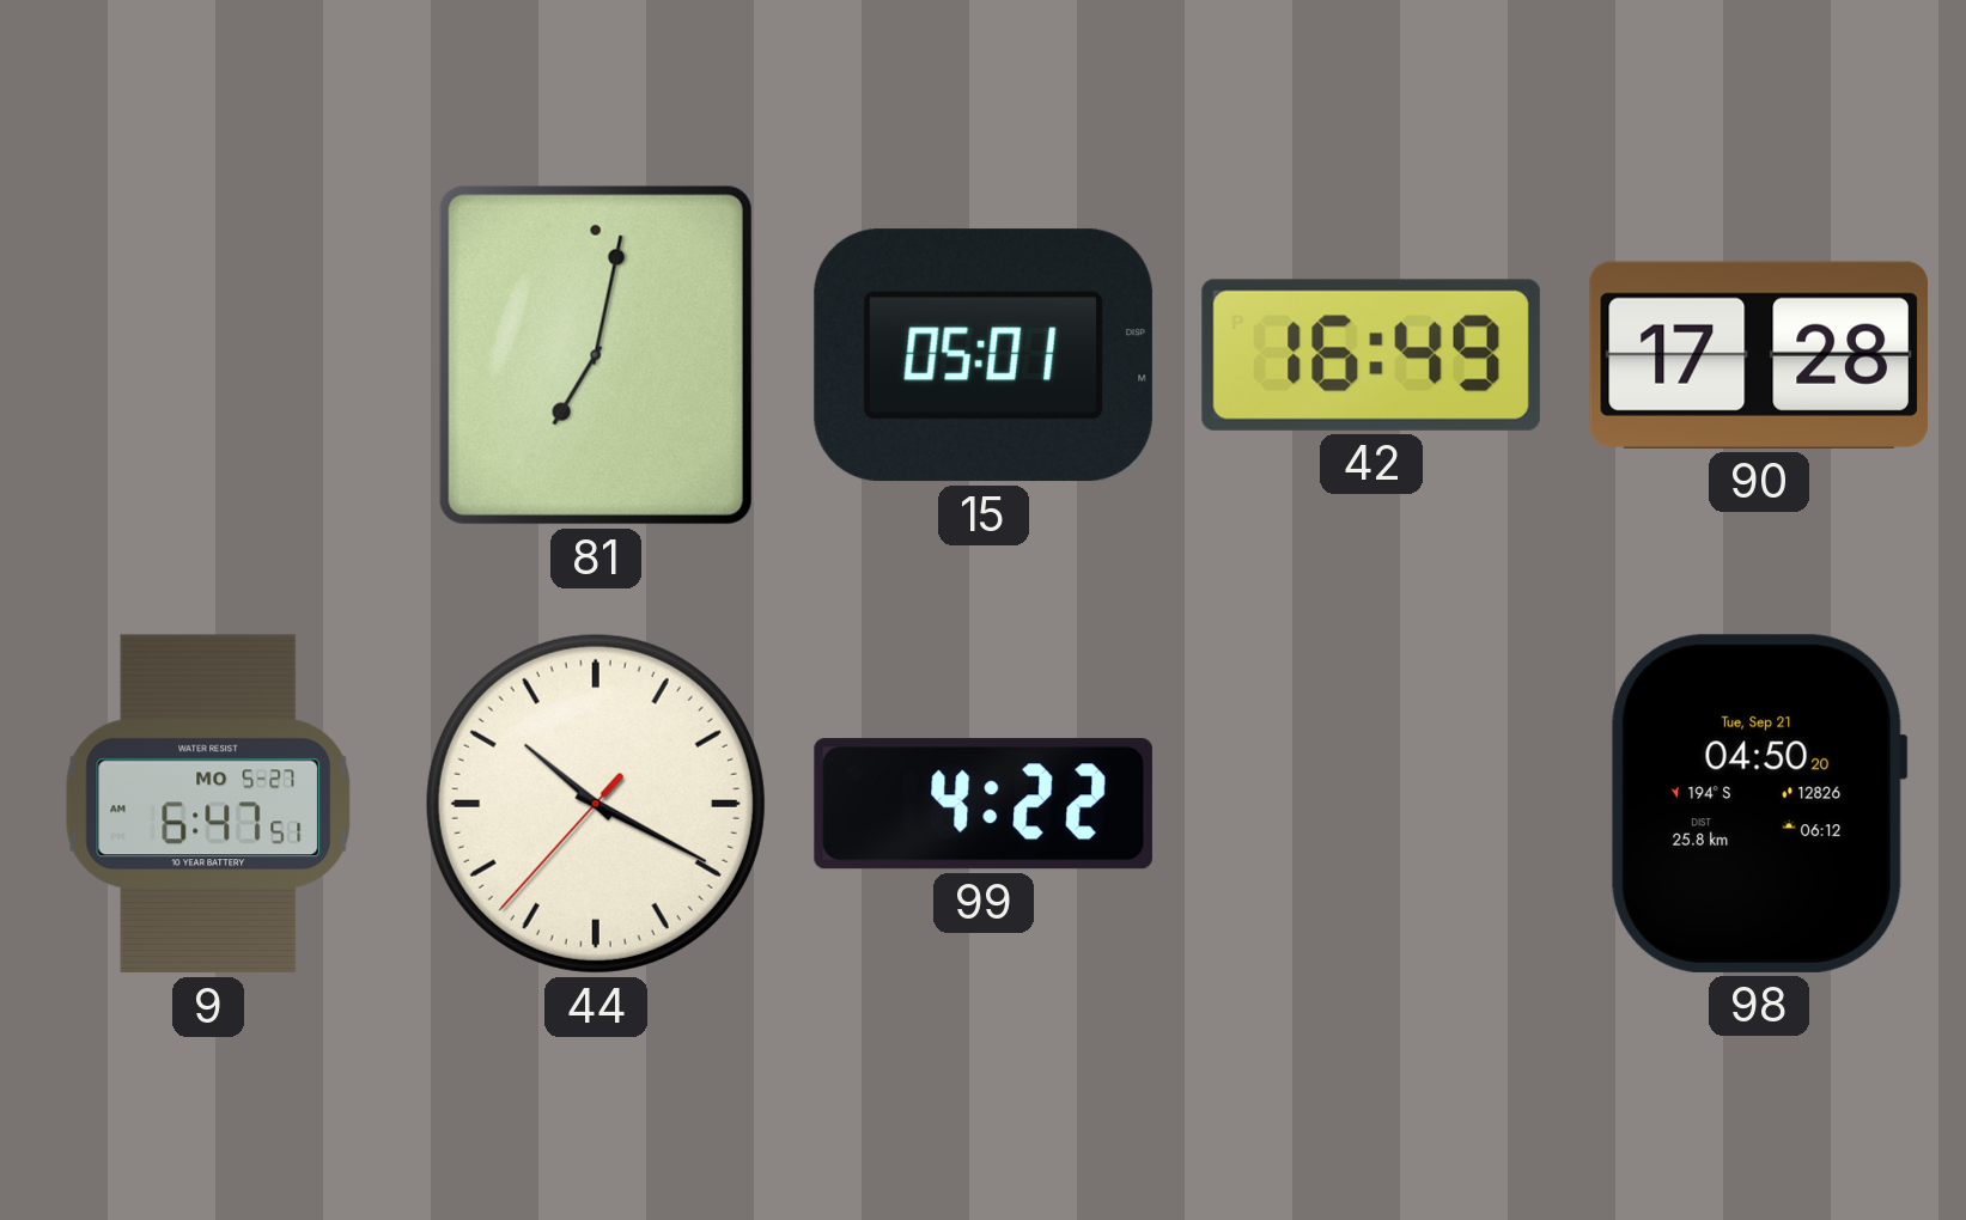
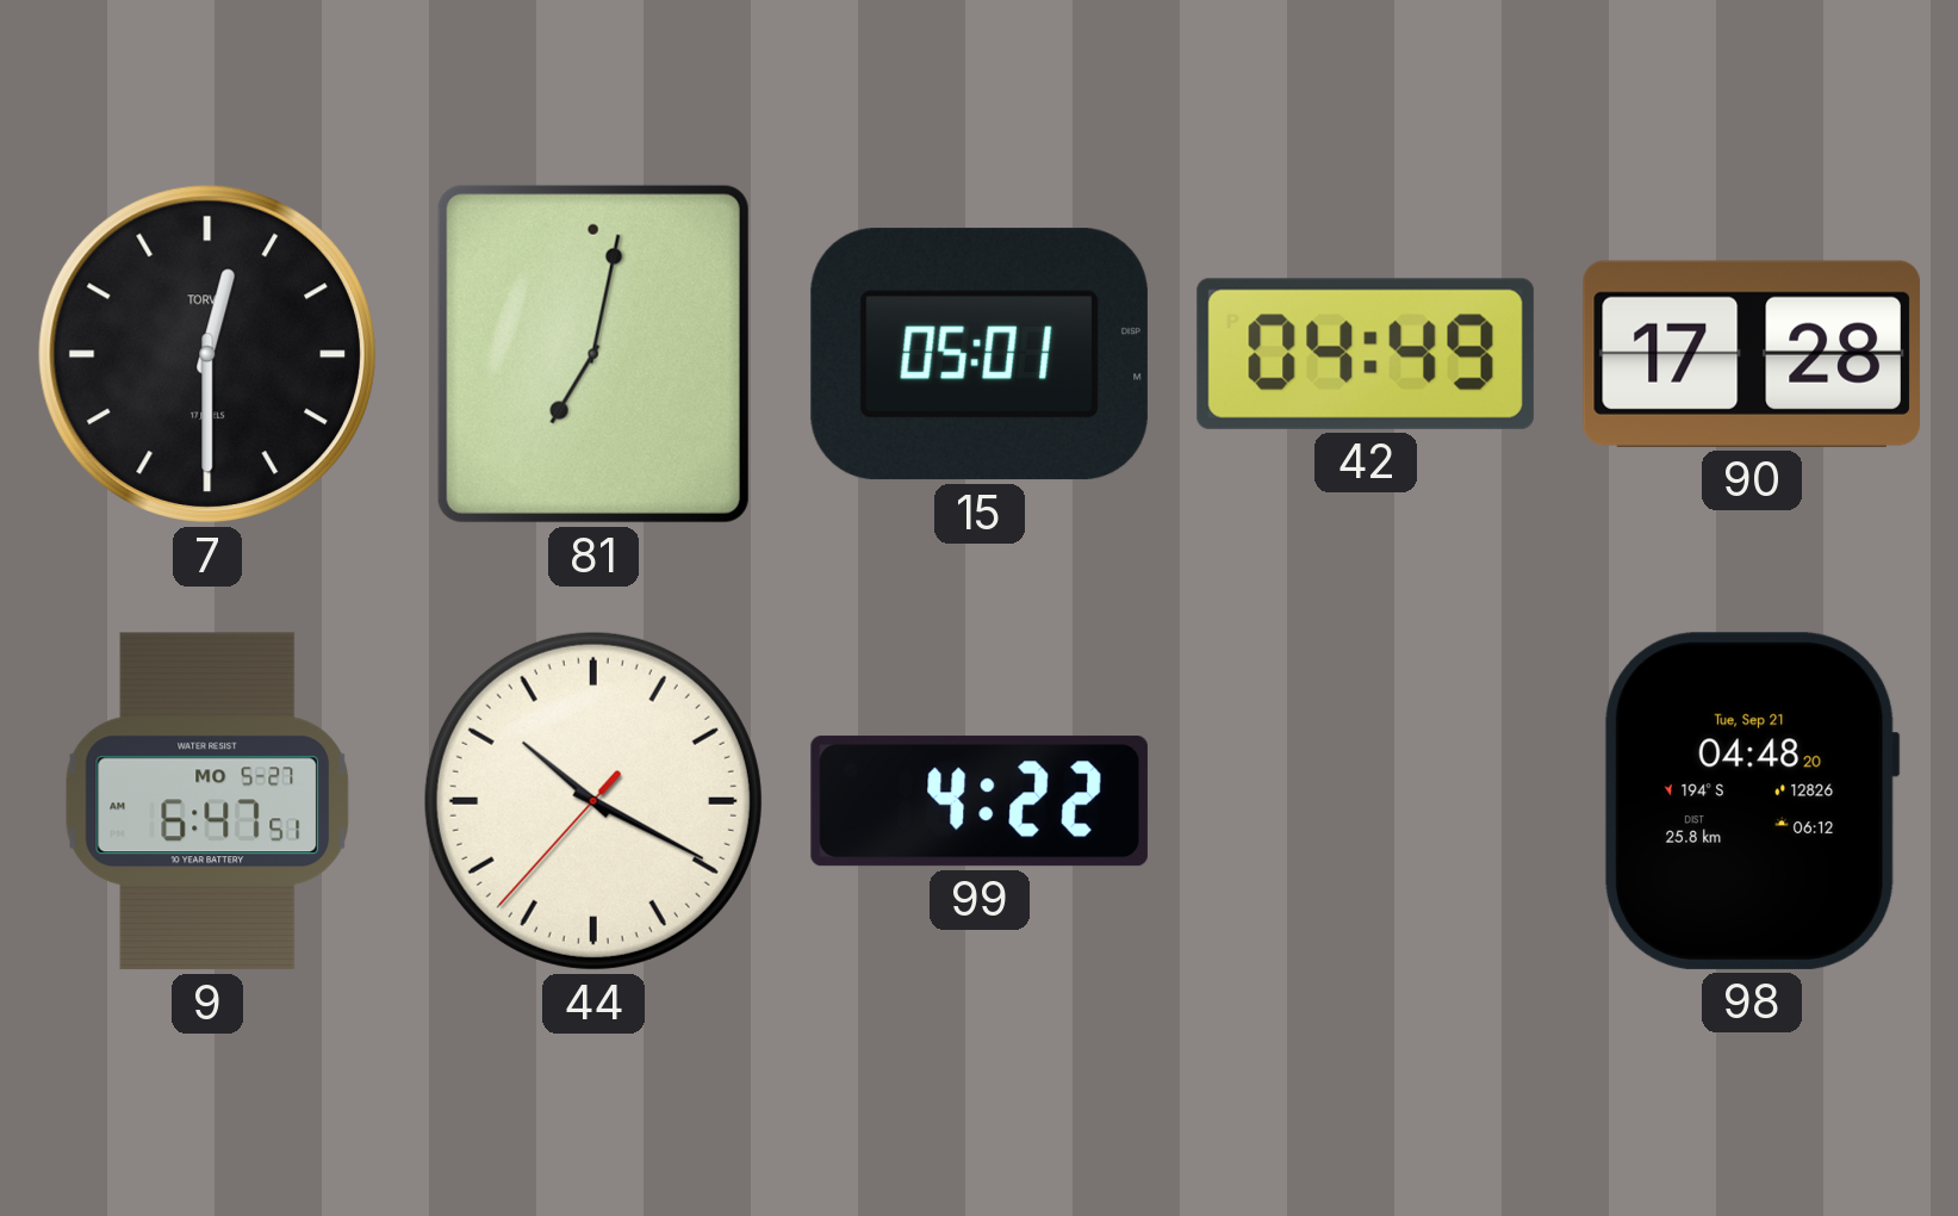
7: none -> 12:30 (207, 354)
42: 16:49 -> 04:49 (1366, 354)
98: 04:50 -> 04:48 (1752, 801)
